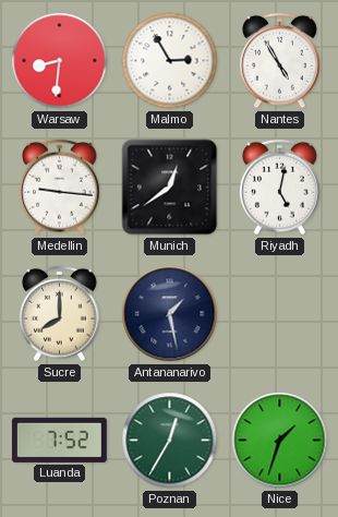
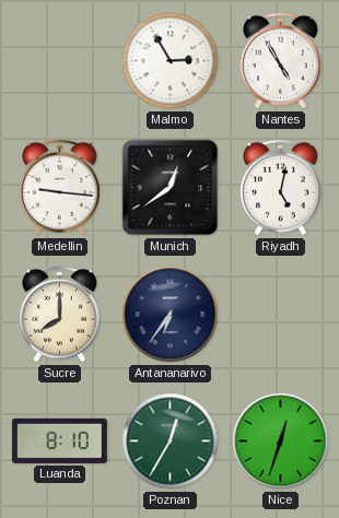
Warsaw: 8:31 -> none (60, 61)
Antananarivo: 1:28 -> 6:36 (171, 315)
Luanda: 7:52 -> 8:10 (59, 440)
Nice: 1:33 -> 12:33 (281, 442)
